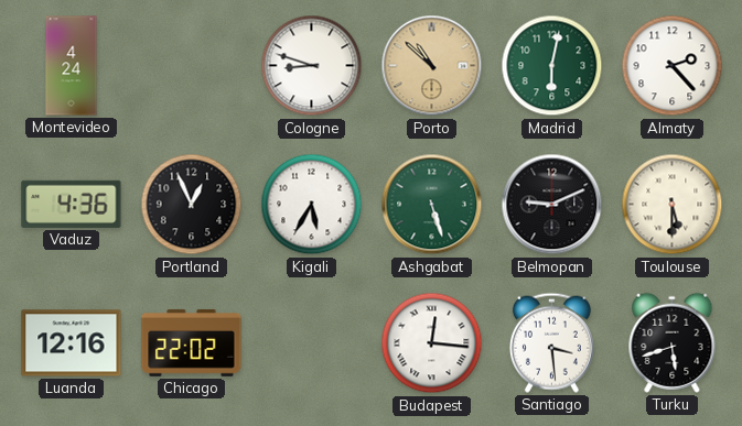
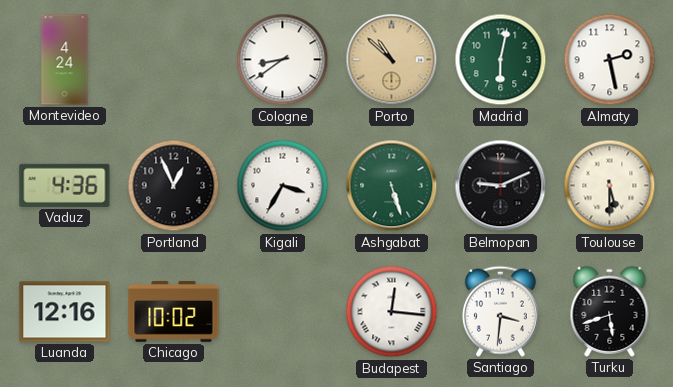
Cologne: 8:48 -> 8:39 (283, 60)
Almaty: 2:23 -> 2:28 (610, 60)
Kigali: 5:35 -> 3:35 (283, 186)
Chicago: 22:02 -> 10:02 (174, 311)
Santiago: 3:29 -> 3:31 (500, 311)
